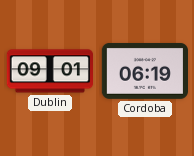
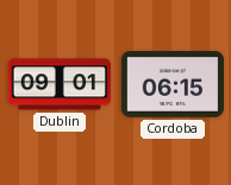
Cordoba: 06:19 -> 06:15 (171, 84)
